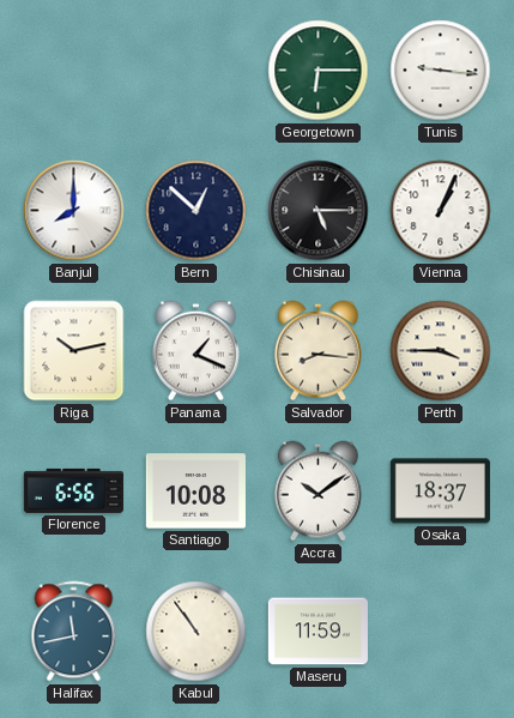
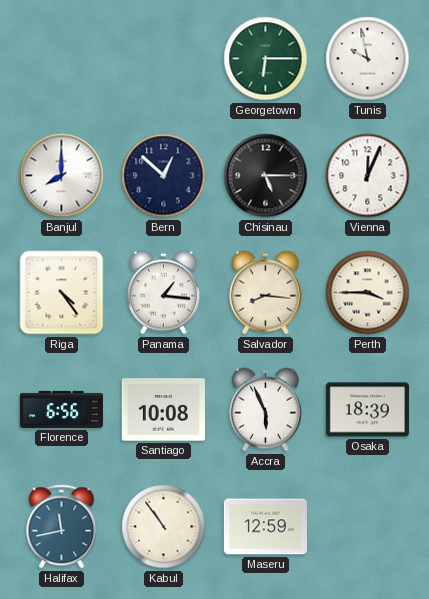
Tunis: 9:16 -> 9:58 (368, 59)
Vienna: 1:04 -> 12:04 (368, 176)
Riga: 10:13 -> 4:24 (62, 293)
Panama: 1:19 -> 1:16 (163, 293)
Accra: 10:09 -> 5:56 (265, 410)
Osaka: 18:37 -> 18:39 (367, 410)
Maseru: 11:59 -> 12:59 (265, 527)
